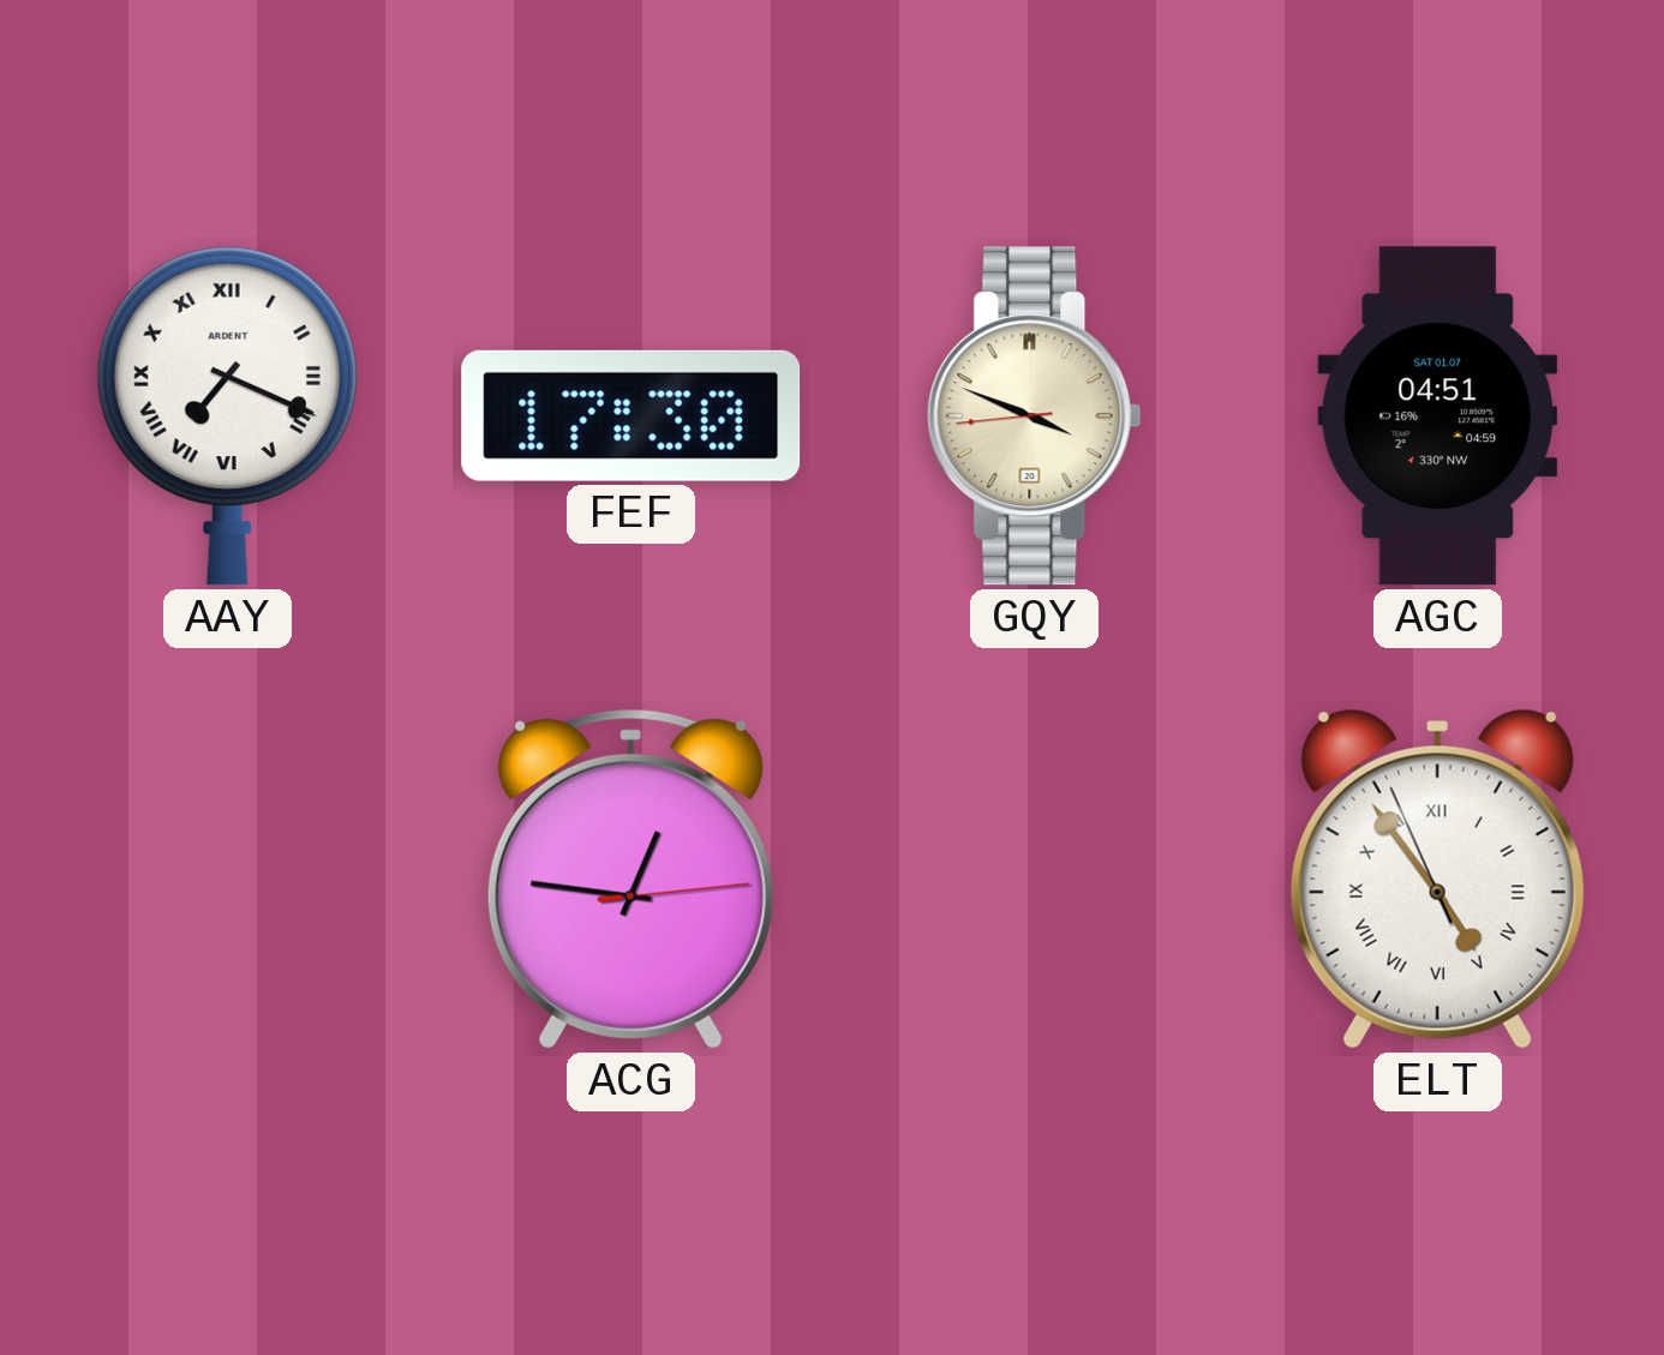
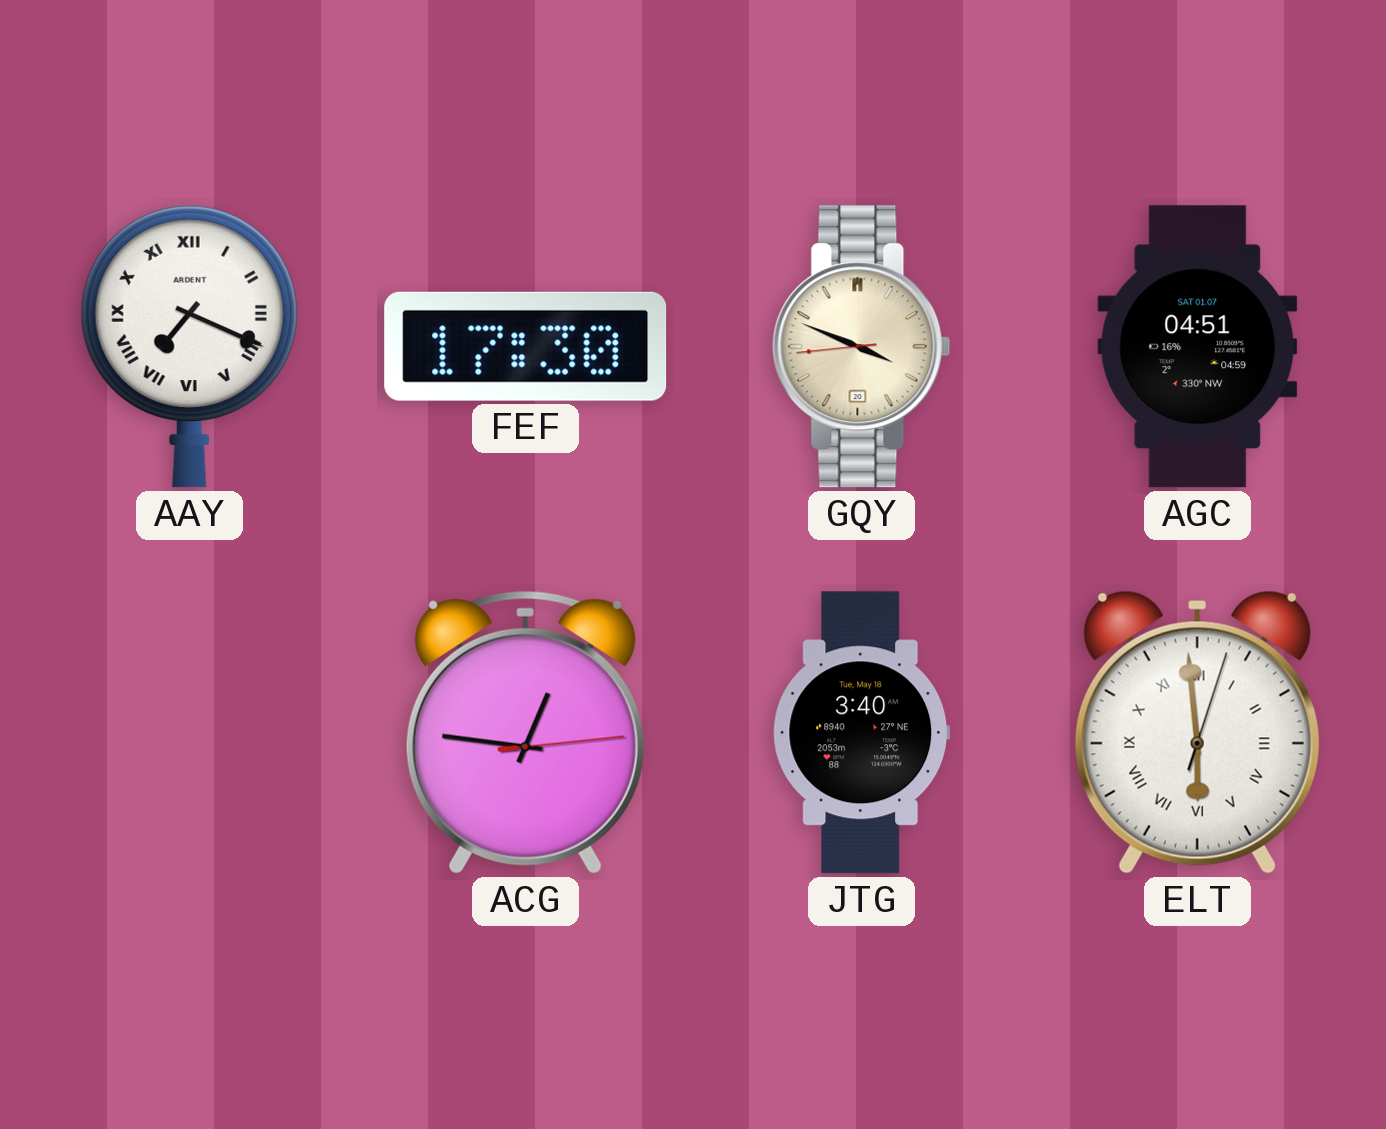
JTG: none -> 3:40 (862, 733)
ELT: 4:53 -> 5:59 (1197, 732)
